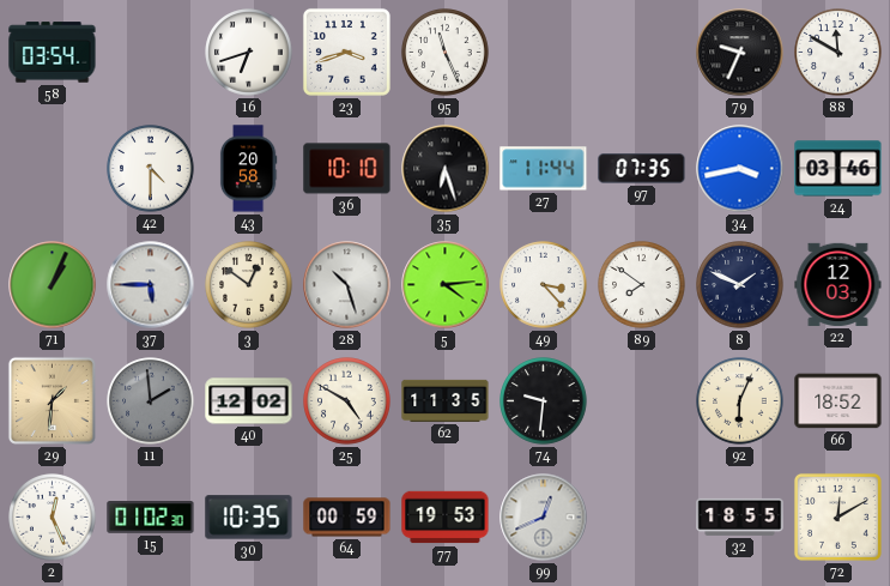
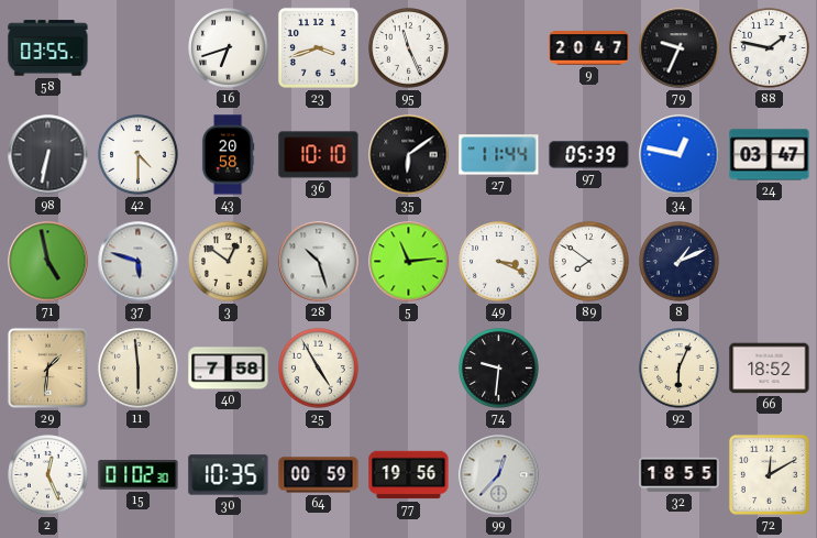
58: 03:54 -> 03:55 (48, 48)
9: none -> 20:47 (589, 48)
88: 11:50 -> 1:47 (770, 48)
98: none -> 6:32 (48, 155)
35: 6:27 -> 6:09 (409, 155)
97: 07:35 -> 05:39 (589, 155)
34: 3:43 -> 12:47 (680, 155)
24: 03:46 -> 03:47 (770, 155)
71: 1:04 -> 4:58 (48, 262)
37: 5:45 -> 5:48 (139, 262)
5: 4:14 -> 11:14 (409, 262)
49: 3:23 -> 3:19 (499, 262)
8: 1:49 -> 1:11 (680, 262)
22: 12:03 -> none (838, 284)
11: 1:59 -> 5:59 (139, 369)
11 dial: grey -> cream (139, 369)
40: 12:02 -> 7:58 (229, 369)
25: 4:50 -> 4:55 (319, 369)
62: 11:35 -> none (446, 400)
77: 19:53 -> 19:56 (409, 475)
99: 12:41 -> 12:37 (499, 475)
